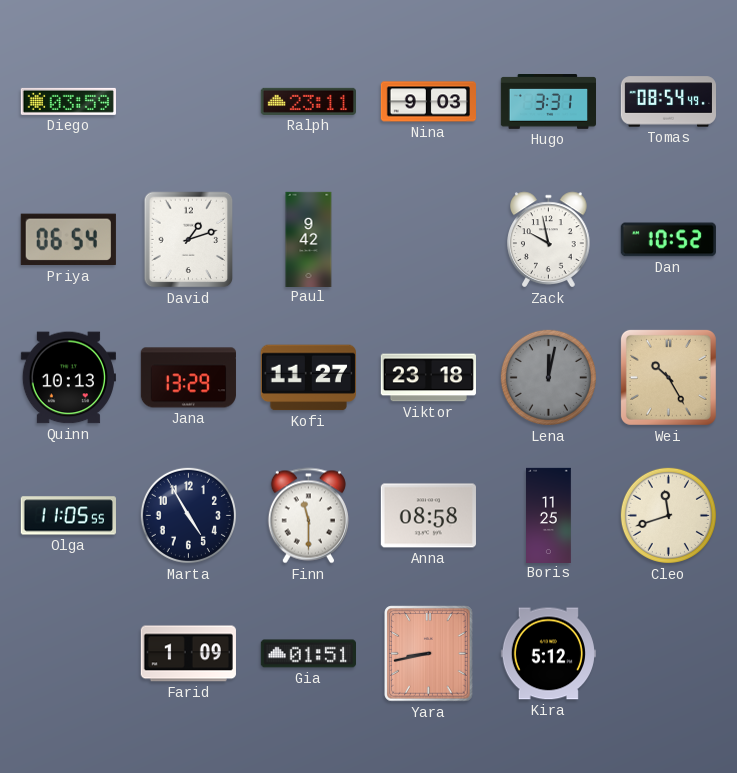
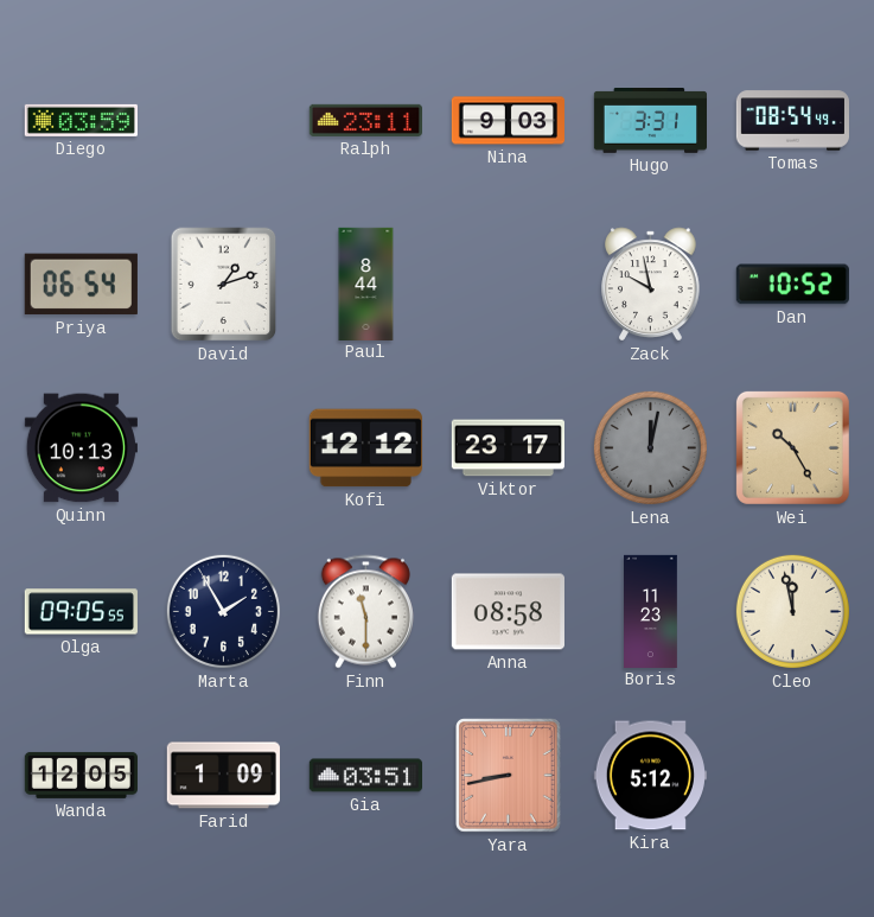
Paul: 9:42 -> 8:44 (366, 284)
Jana: 13:29 -> none (188, 378)
Kofi: 11:27 -> 12:12 (365, 448)
Viktor: 23:18 -> 23:17 (508, 448)
Olga: 11:05 -> 09:05 (81, 612)
Marta: 4:55 -> 1:55 (223, 611)
Boris: 11:25 -> 11:23 (651, 611)
Cleo: 11:42 -> 11:58 (792, 611)
Wanda: none -> 12:05 (81, 775)
Gia: 01:51 -> 03:51 (365, 776)
